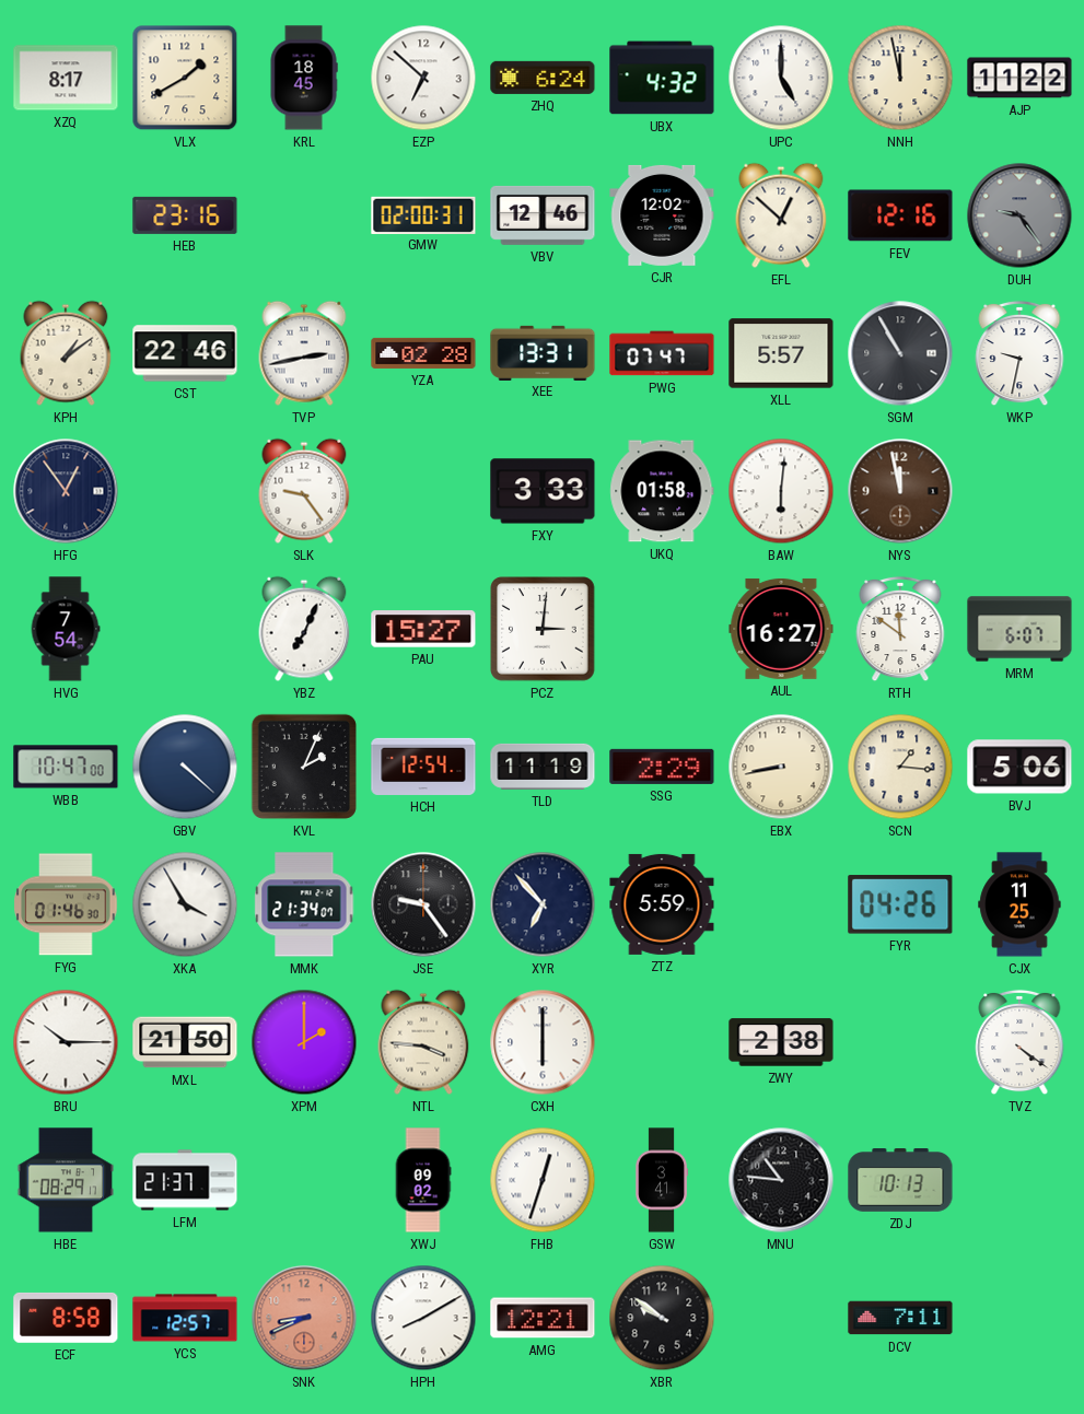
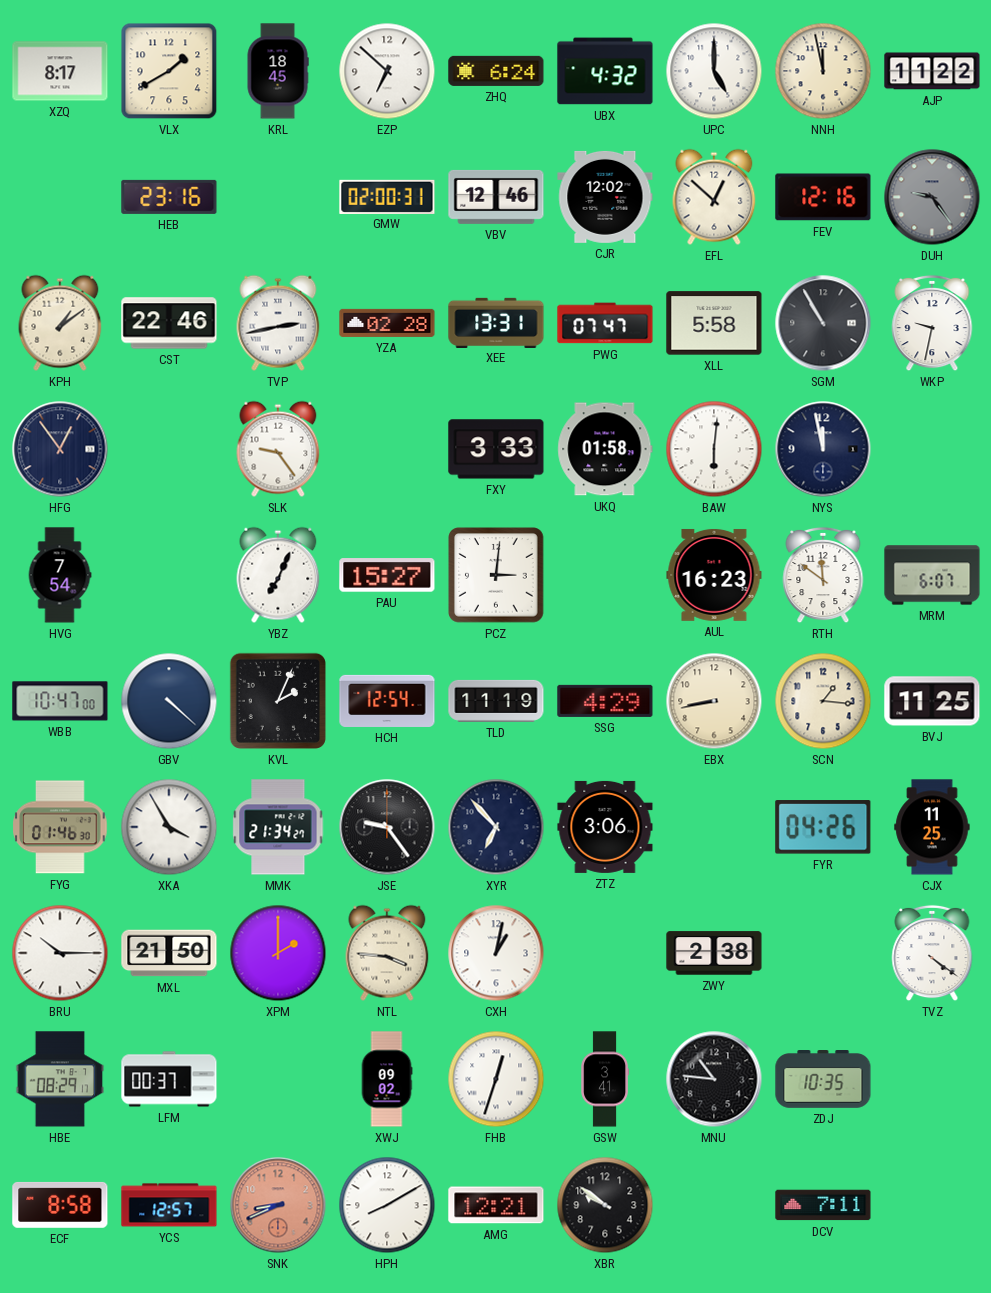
XLL: 5:57 -> 5:58 (714, 323)
NYS dial: brown -> navy (823, 449)
AUL: 16:27 -> 16:23 (714, 575)
SSG: 2:29 -> 4:29 (605, 701)
BVJ: 5:06 -> 11:25 (932, 701)
MMK: 21:34:07 -> 21:34:27 (278, 827)
ZTZ: 5:59 -> 3:06 (605, 827)
CXH: 6:00 -> 1:02 (496, 953)
LFM: 21:37 -> 00:37 (169, 1079)
ZDJ: 10:13 -> 10:35 (823, 1080)
